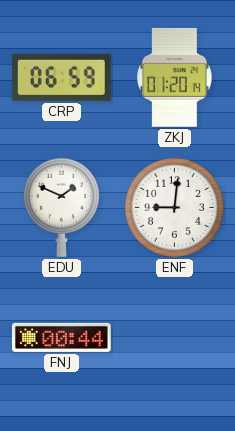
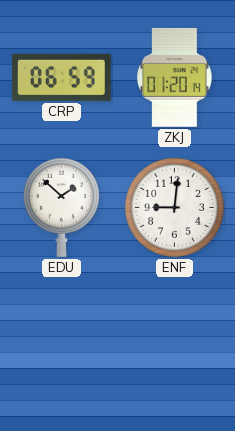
EDU: 1:49 -> 1:52 (61, 207)
FNJ: 00:44 -> none (61, 337)
